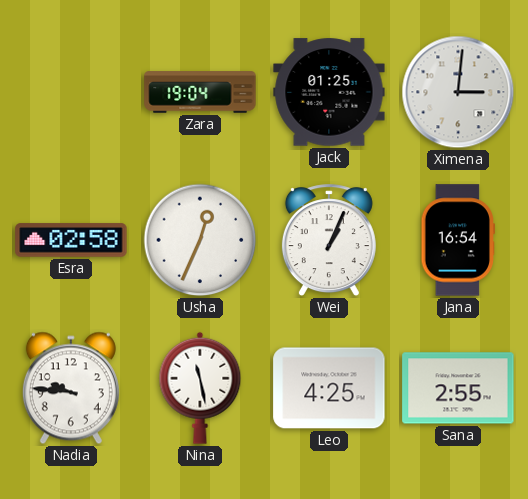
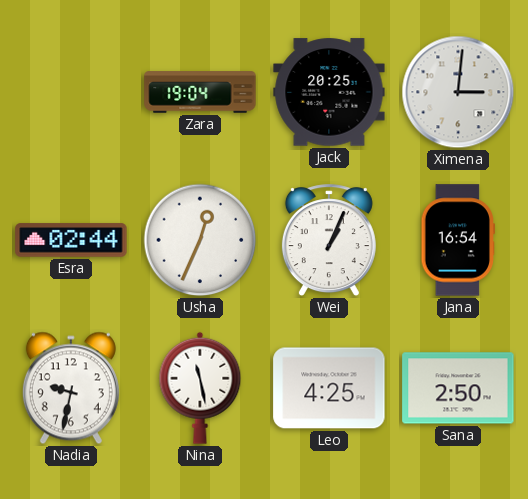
Jack: 01:25 -> 20:25 (329, 92)
Esra: 02:58 -> 02:44 (71, 240)
Nadia: 9:46 -> 9:32 (71, 388)
Sana: 2:55 -> 2:50 (458, 388)
